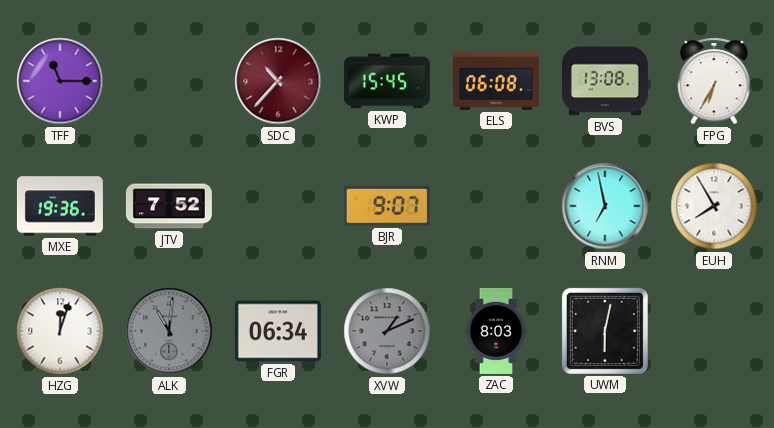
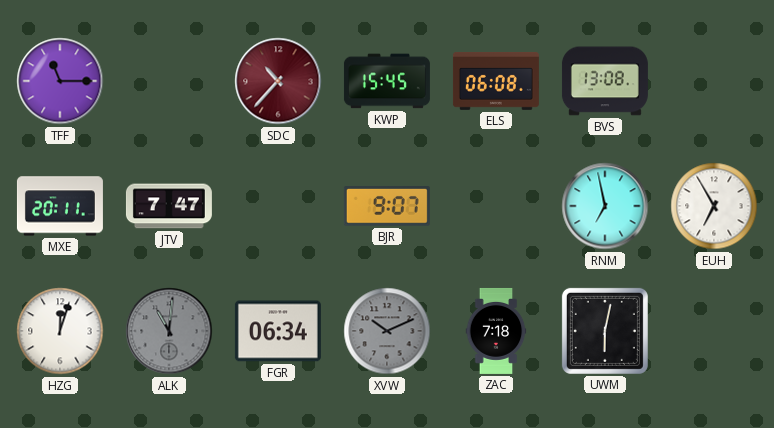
FPG: 6:35 -> none (714, 81)
MXE: 19:36 -> 20:11 (60, 206)
JTV: 7:52 -> 7:47 (169, 206)
EUH: 7:55 -> 6:55 (714, 206)
XVW: 1:11 -> 10:11 (387, 331)
ZAC: 8:03 -> 7:18 (496, 331)
